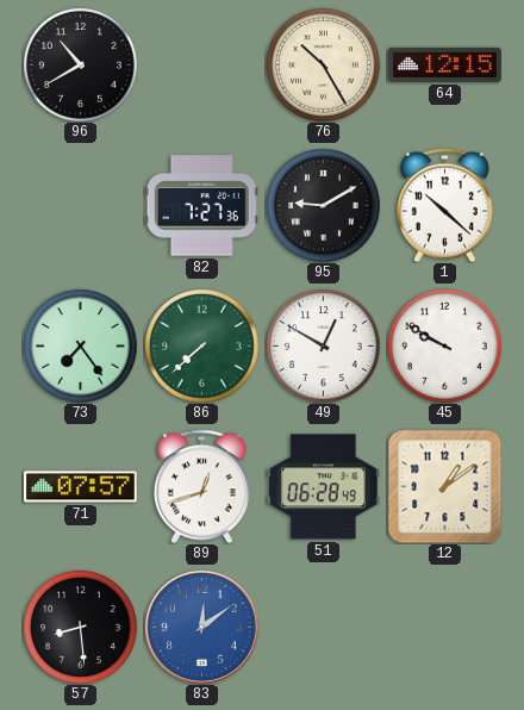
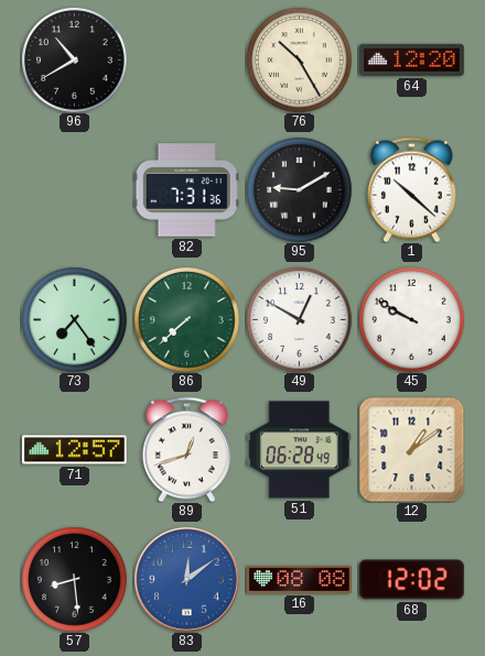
64: 12:15 -> 12:20 (411, 59)
82: 7:27 -> 7:31 (186, 190)
71: 07:57 -> 12:57 (74, 450)
16: none -> 08:08 (299, 579)
68: none -> 12:02 (411, 580)
